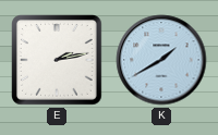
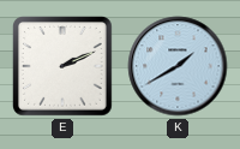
E: 2:13 -> 2:11 (64, 67)
